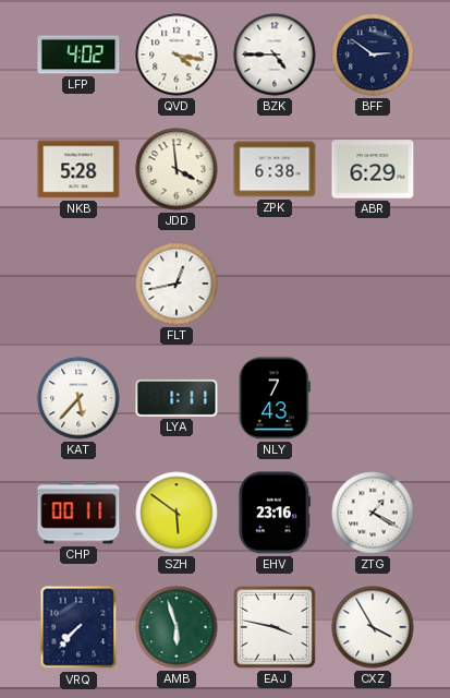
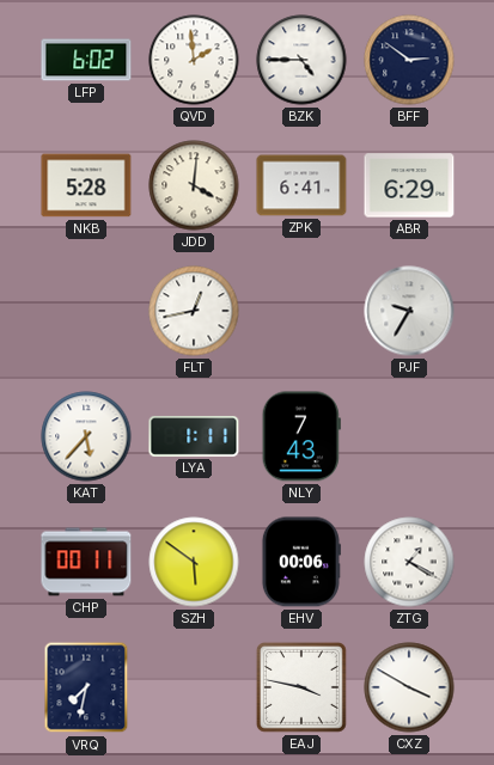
LFP: 4:02 -> 6:02 (86, 60)
QVD: 4:17 -> 1:59 (194, 60)
JDD: 3:59 -> 4:01 (194, 185)
ZPK: 6:38 -> 6:41 (301, 185)
PJF: none -> 9:35 (409, 311)
EHV: 23:16 -> 00:06 (300, 562)
VRQ: 7:37 -> 7:32 (86, 687)
AMB: 5:57 -> none (177, 627)
CXZ: 3:55 -> 3:50 (409, 687)
